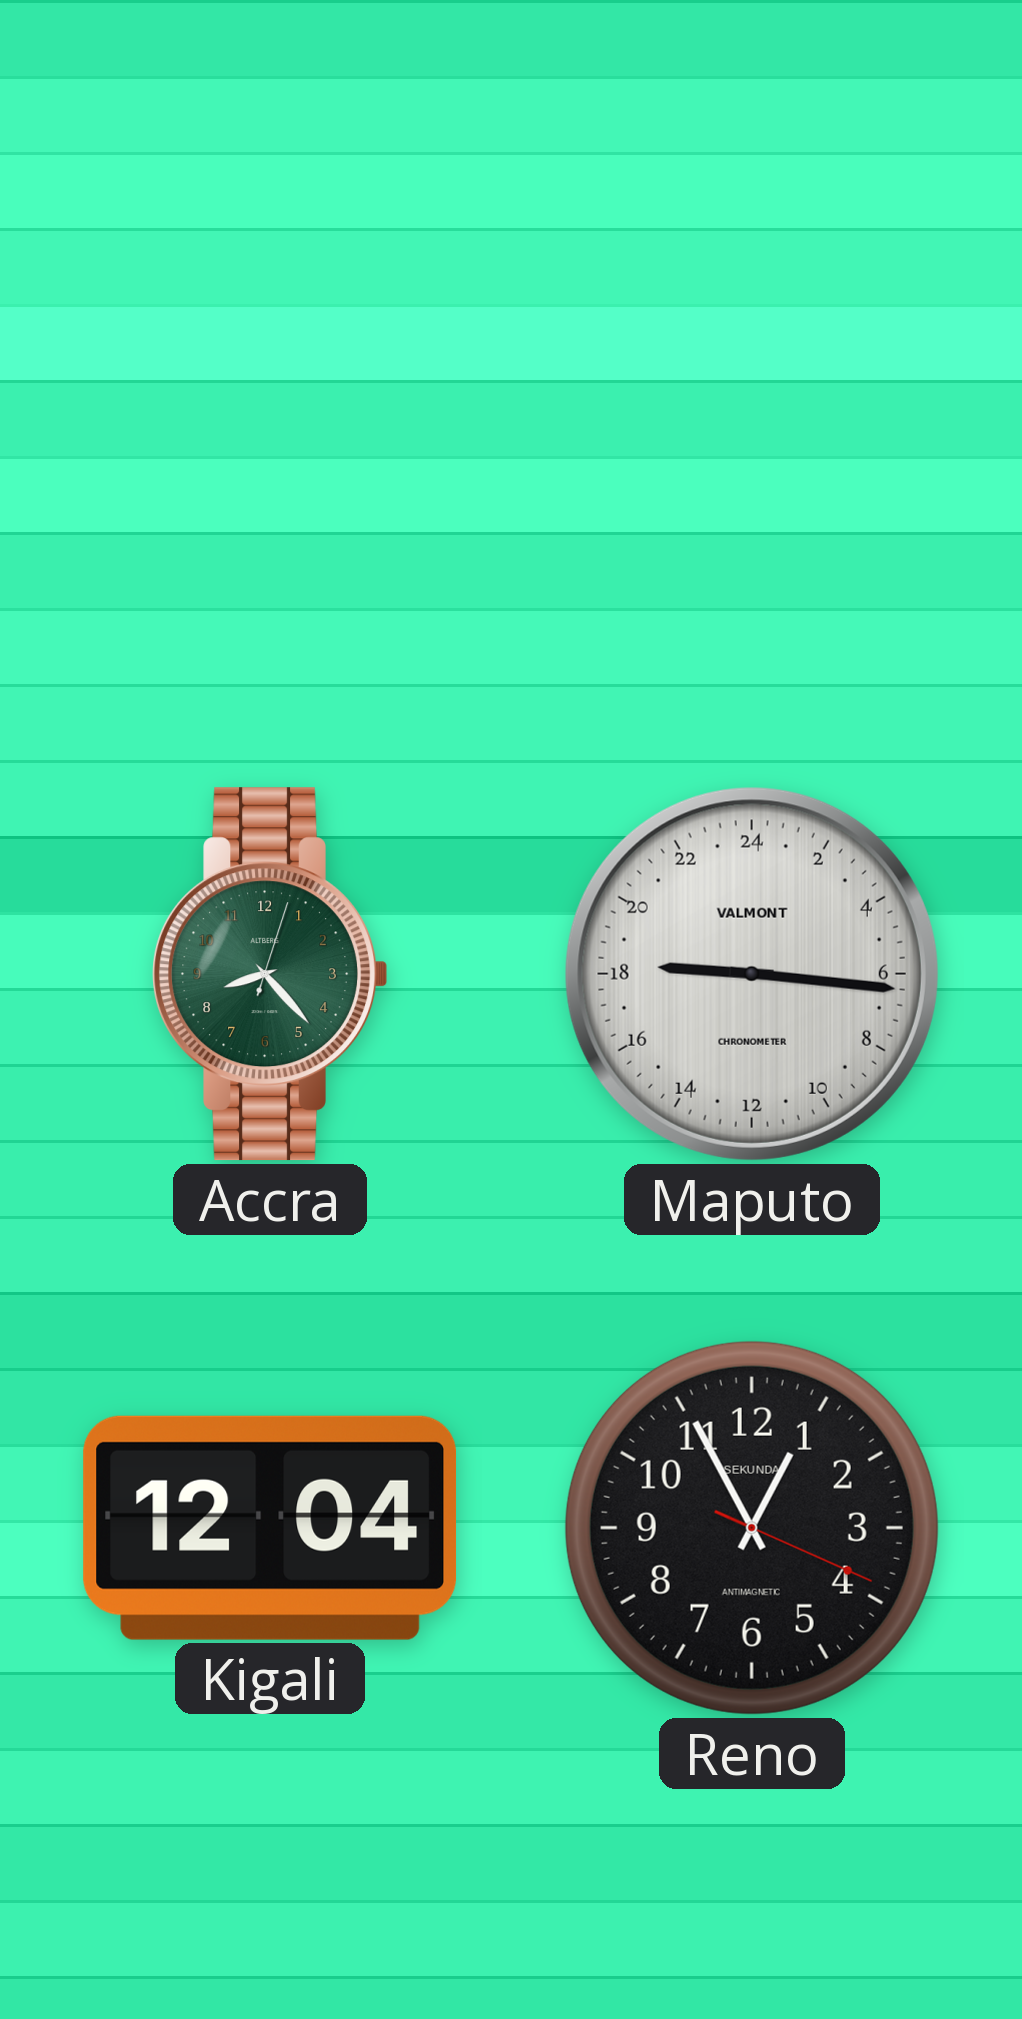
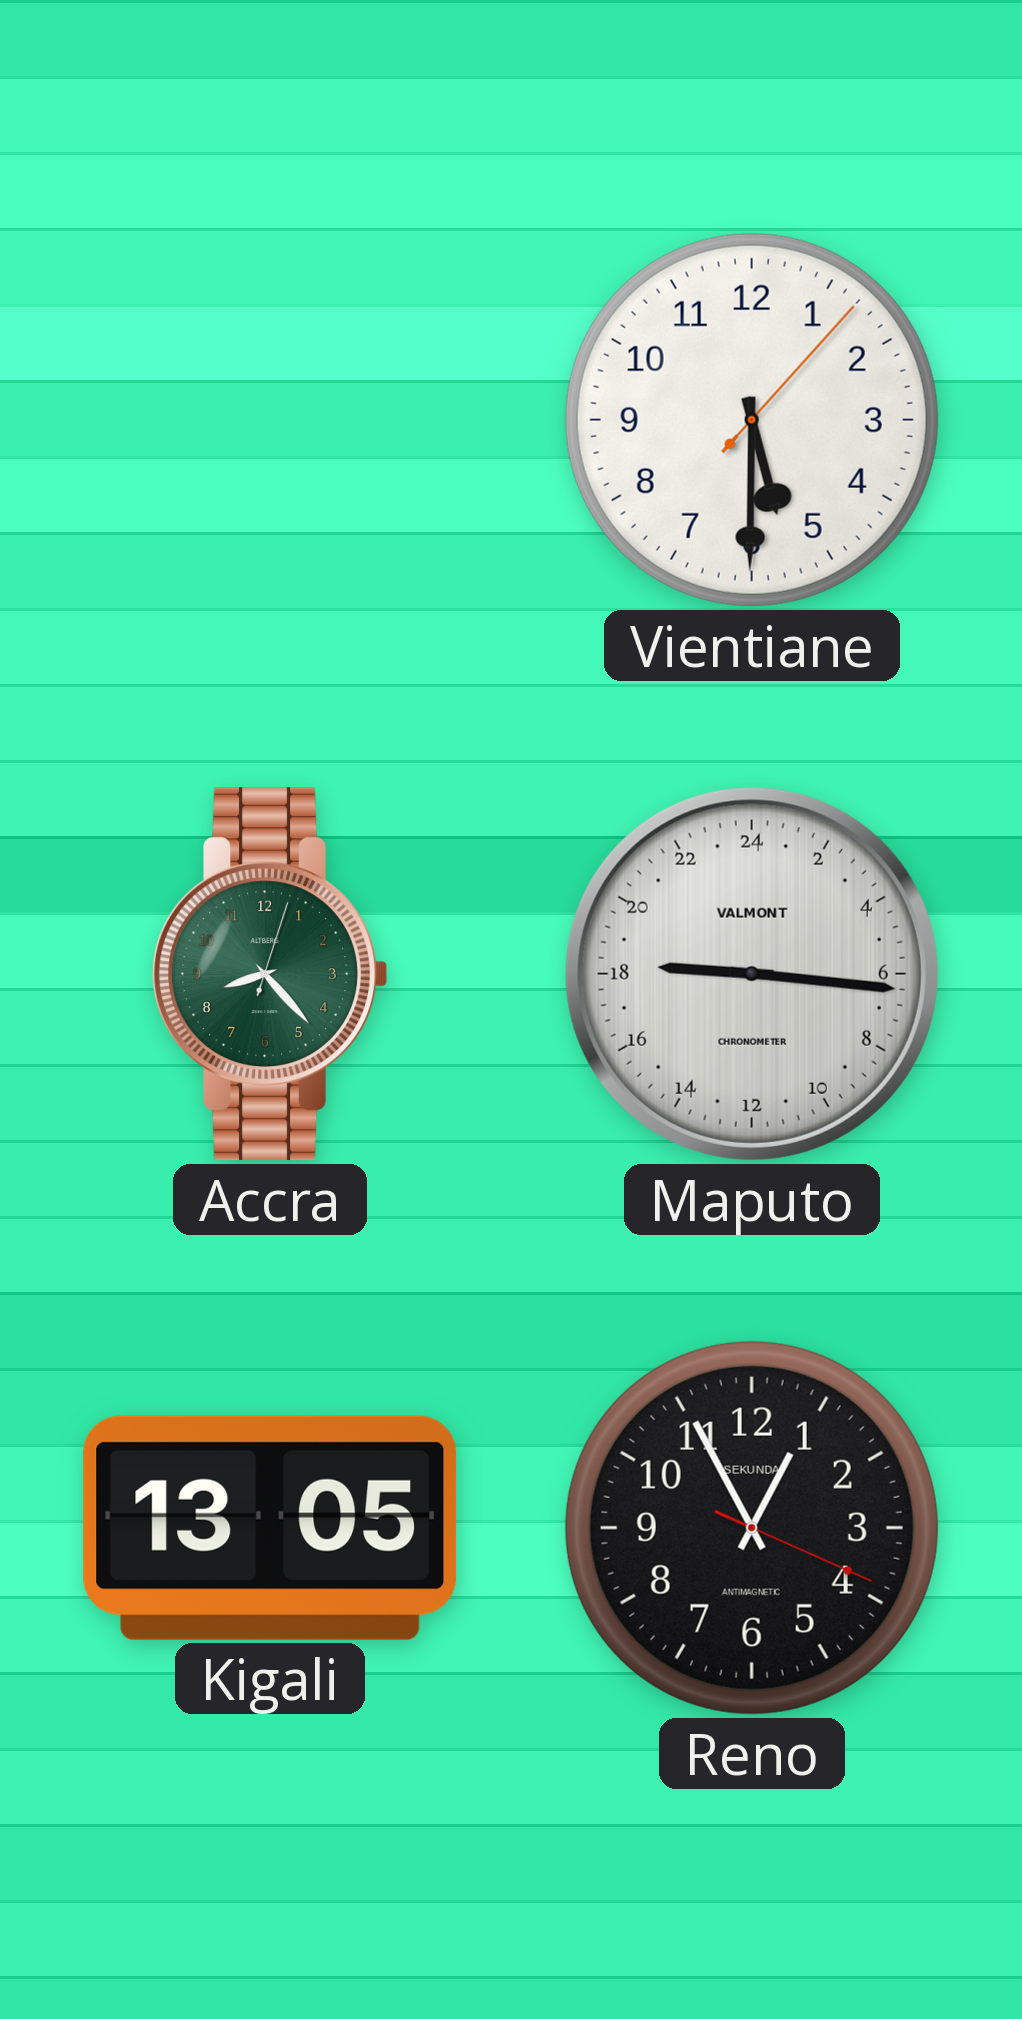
Vientiane: none -> 5:30 (752, 420)
Kigali: 12:04 -> 13:05 (270, 1528)
